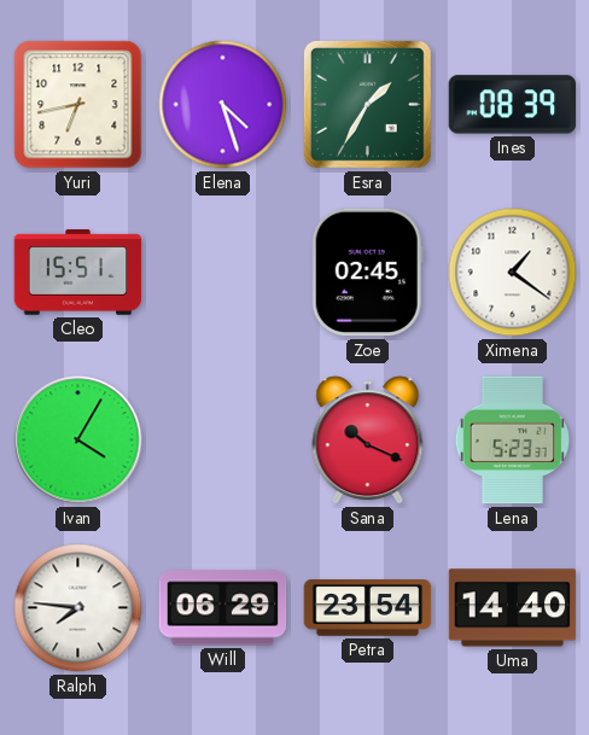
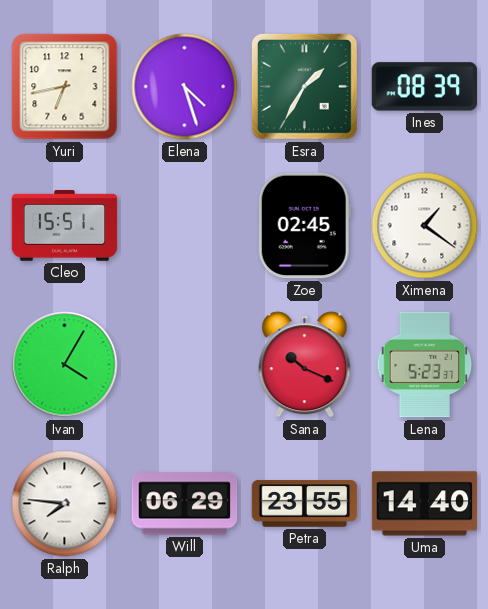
Petra: 23:54 -> 23:55 (305, 504)
